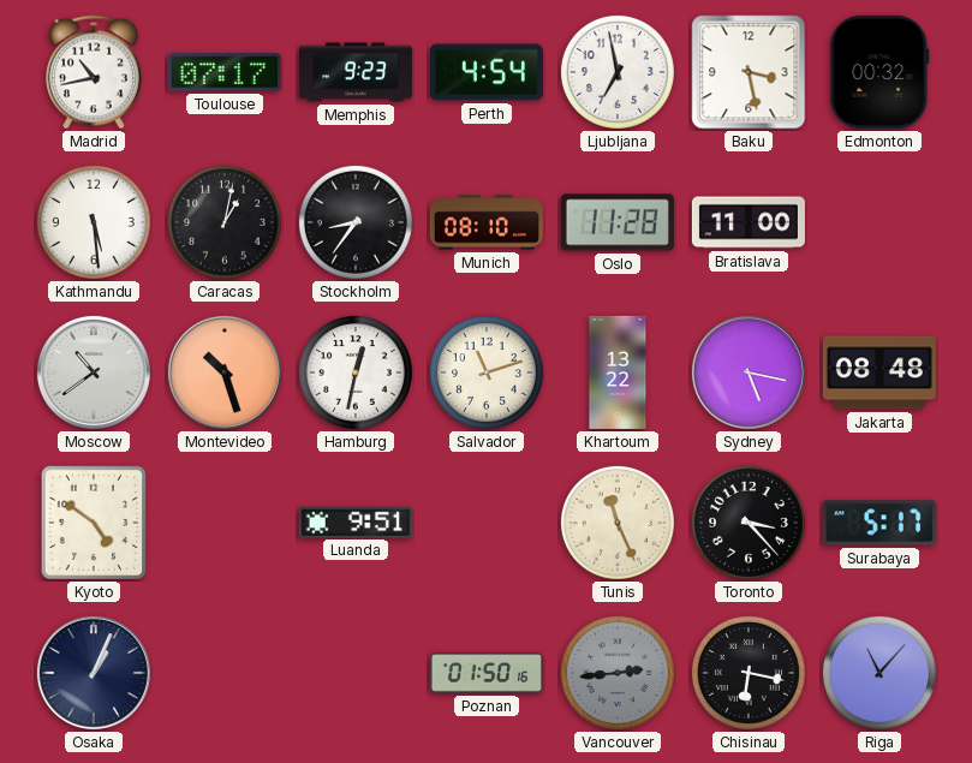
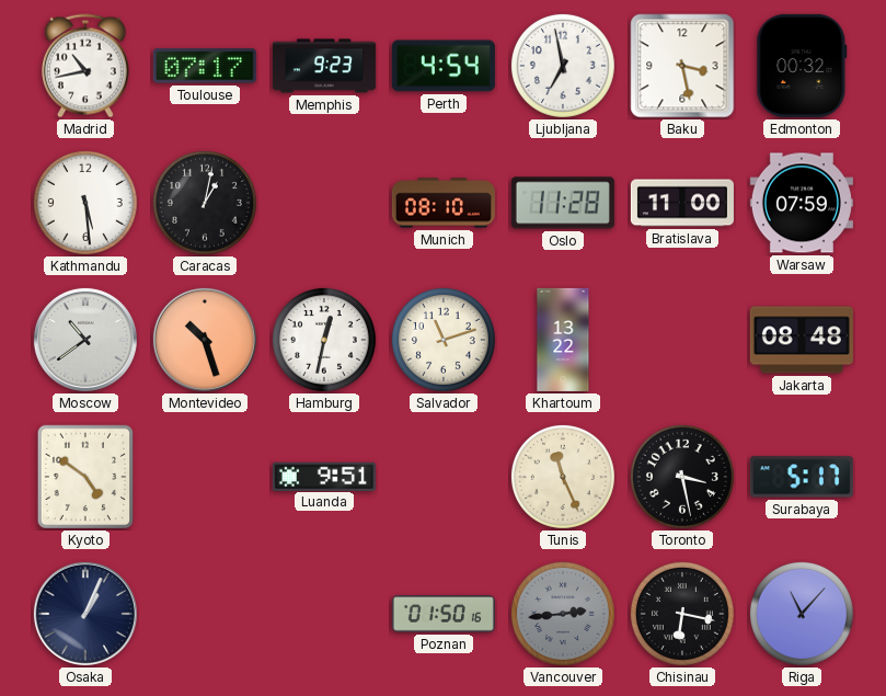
Stockholm: 8:36 -> none (356, 222)
Warsaw: none -> 07:59 (802, 203)
Sydney: 5:17 -> none (749, 372)
Toronto: 3:23 -> 3:28 (682, 477)
